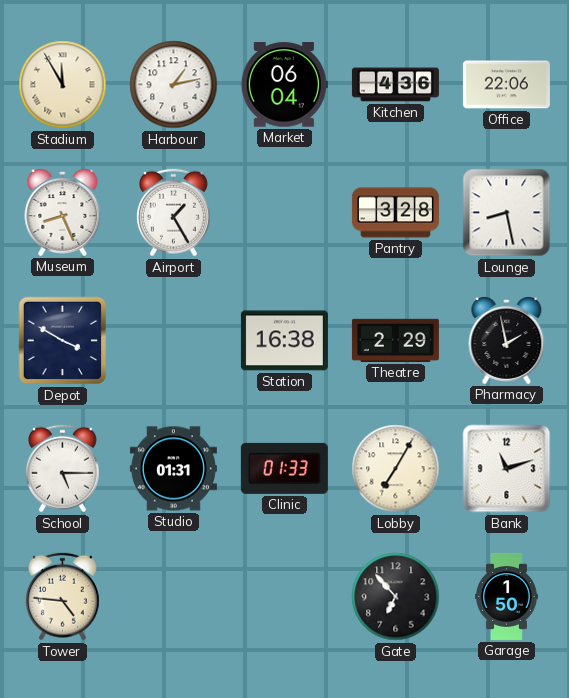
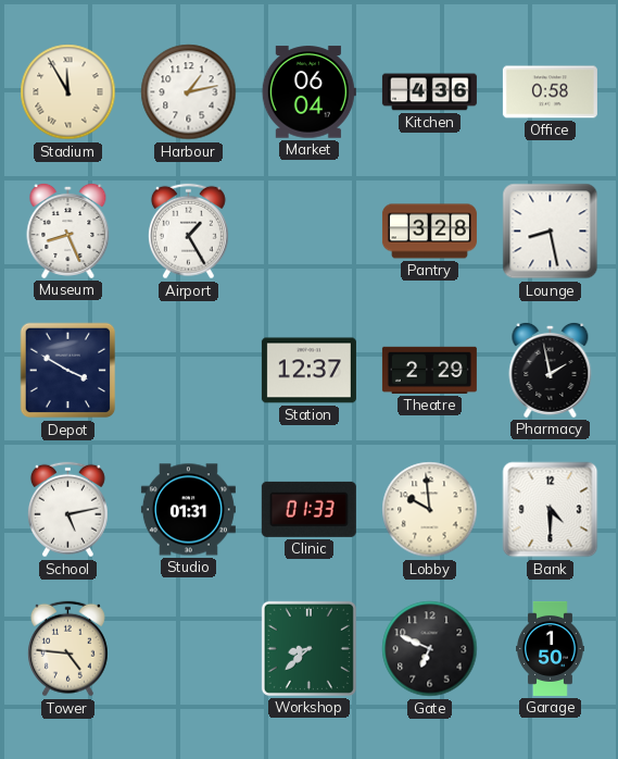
Office: 22:06 -> 0:58 (550, 92)
Station: 16:38 -> 12:37 (308, 371)
School: 5:15 -> 5:13 (67, 510)
Lobby: 7:05 -> 9:59 (430, 510)
Bank: 11:12 -> 4:30 (551, 510)
Workshop: none -> 8:38 (308, 648)
Gate: 6:53 -> 6:49 (430, 649)
